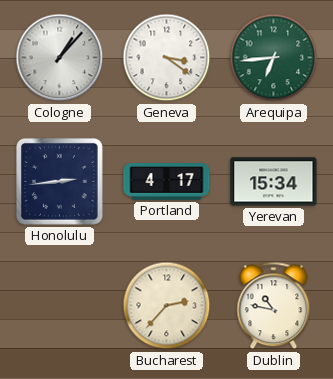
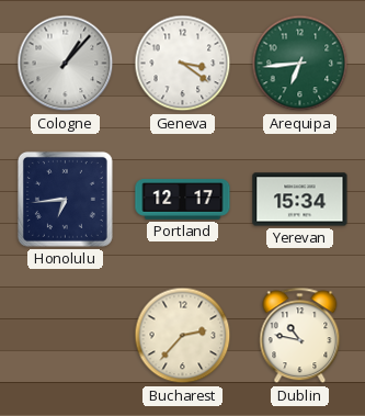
Honolulu: 2:44 -> 6:44 (65, 199)
Portland: 4:17 -> 12:17 (183, 200)
